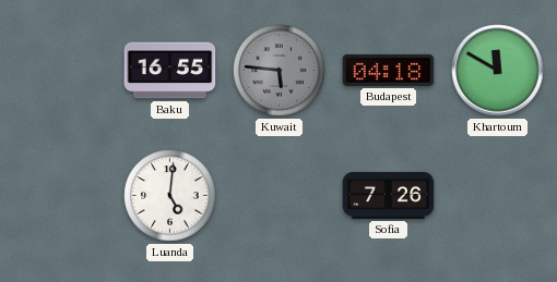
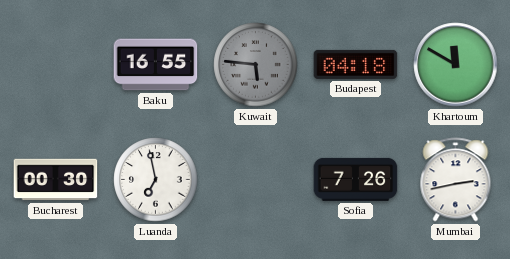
Bucharest: none -> 00:30 (56, 180)
Luanda: 5:01 -> 6:58 (156, 180)
Mumbai: none -> 2:43 (456, 180)
